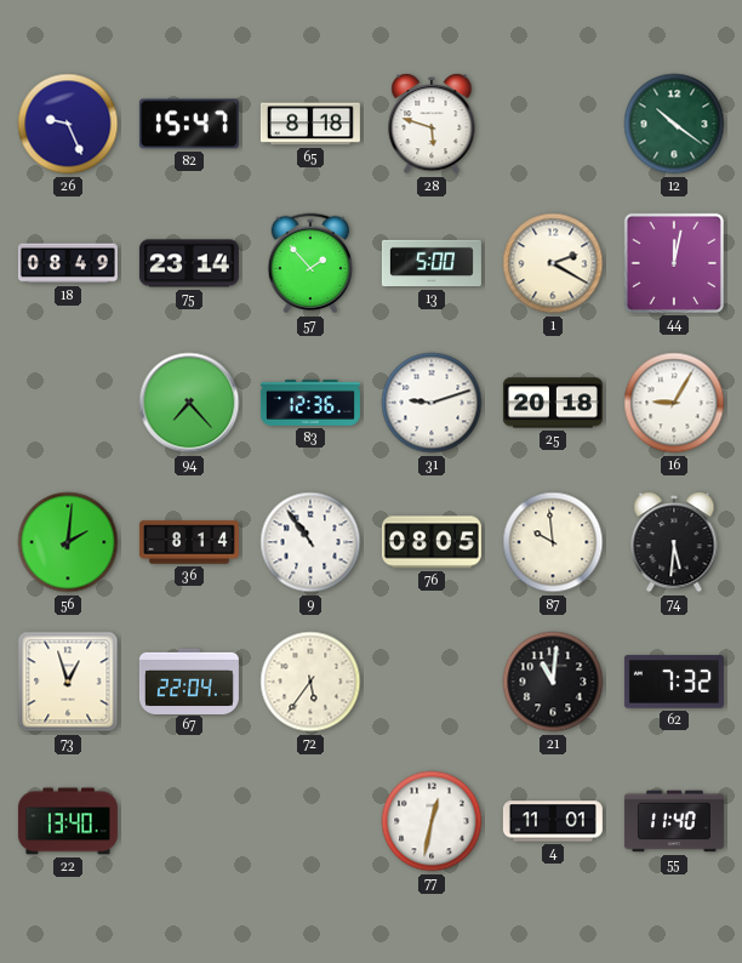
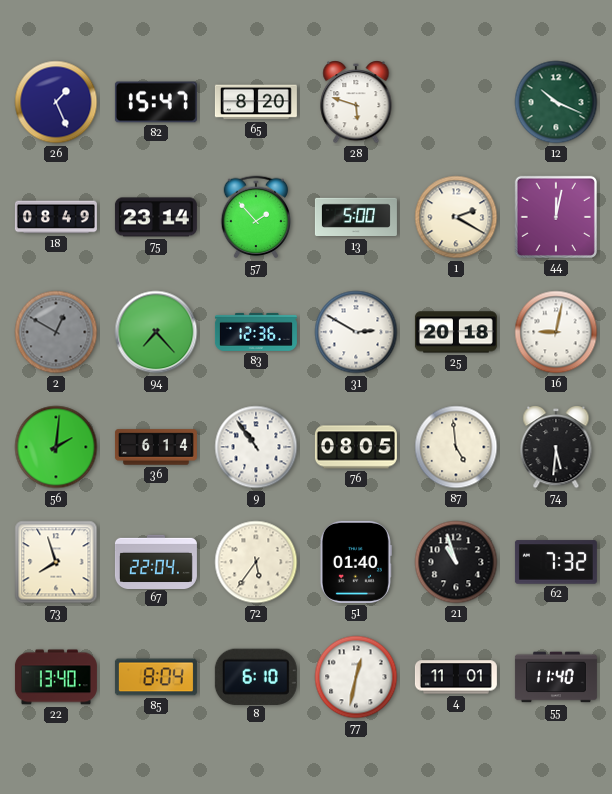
26: 9:26 -> 1:26 (56, 102)
65: 8:18 -> 8:20 (256, 102)
12: 10:21 -> 10:19 (556, 102)
2: none -> 12:50 (56, 332)
31: 9:12 -> 2:50 (356, 332)
16: 9:05 -> 9:02 (556, 332)
36: 8:14 -> 6:14 (156, 447)
87: 9:59 -> 4:59 (456, 447)
73: 12:57 -> 7:57 (56, 562)
51: none -> 01:40 (356, 562)
21: 11:01 -> 10:57 (456, 562)
85: none -> 8:04 (156, 677)
8: none -> 6:10 (256, 676)
